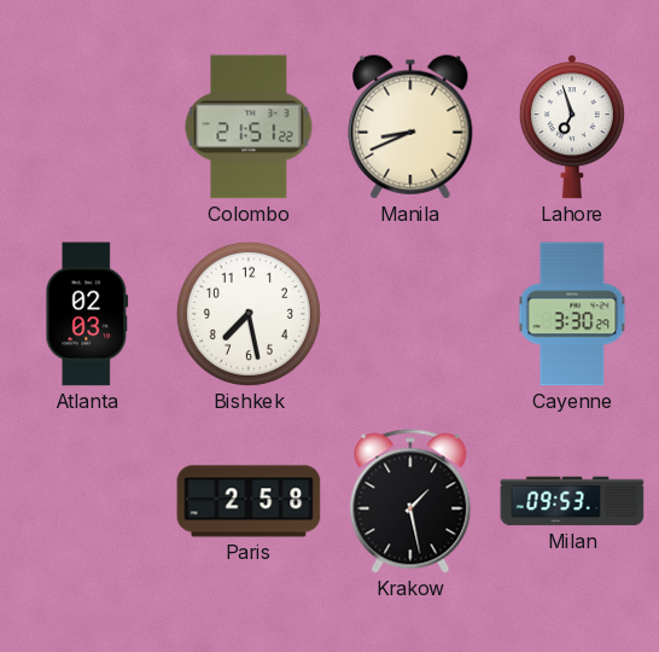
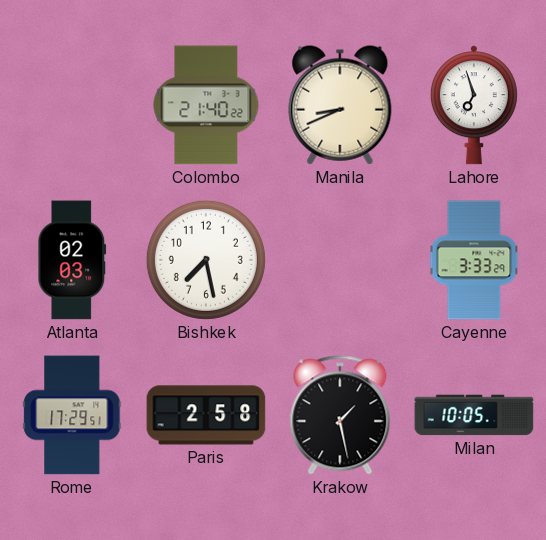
Colombo: 21:51 -> 21:40 (206, 105)
Cayenne: 3:30 -> 3:33 (474, 260)
Rome: none -> 17:29 (72, 415)
Milan: 09:53 -> 10:05 (474, 415)
